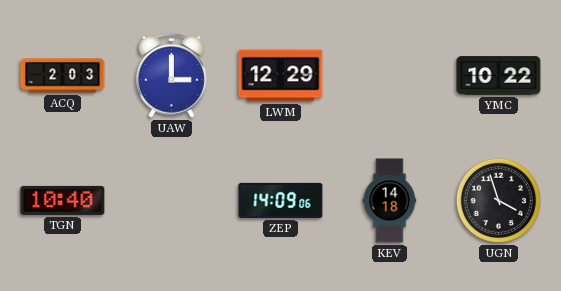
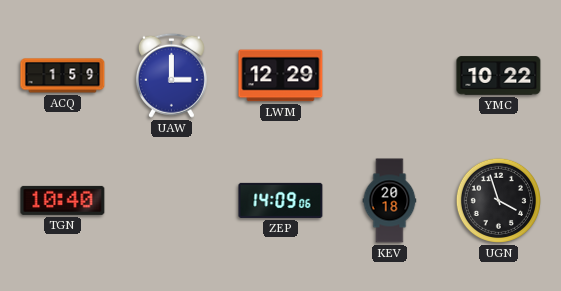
ACQ: 2:03 -> 1:59 (63, 76)
KEV: 14:18 -> 20:18 (390, 201)
